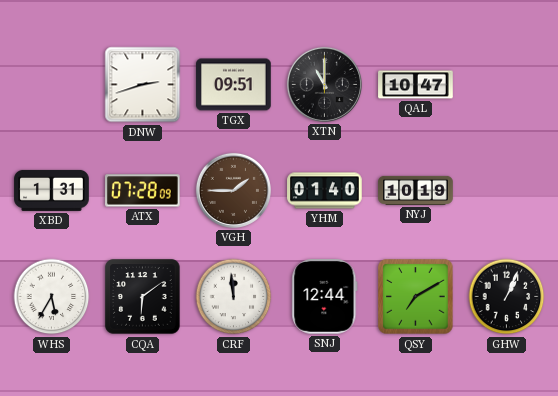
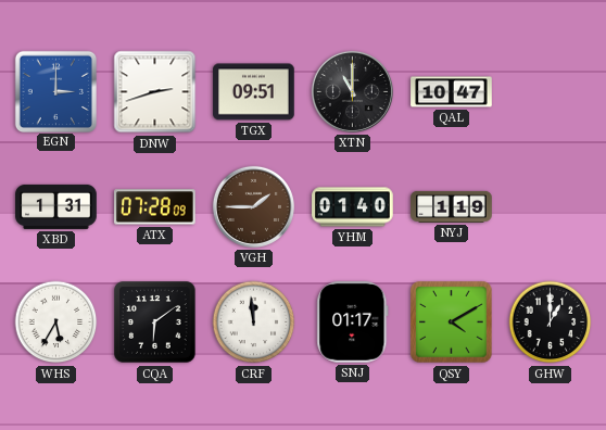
EGN: none -> 3:00 (55, 91)
NYJ: 10:19 -> 1:19 (452, 206)
SNJ: 12:44 -> 01:17 (353, 322)
QSY: 7:10 -> 4:10 (452, 322)
GHW: 1:04 -> 1:00 (551, 322)
